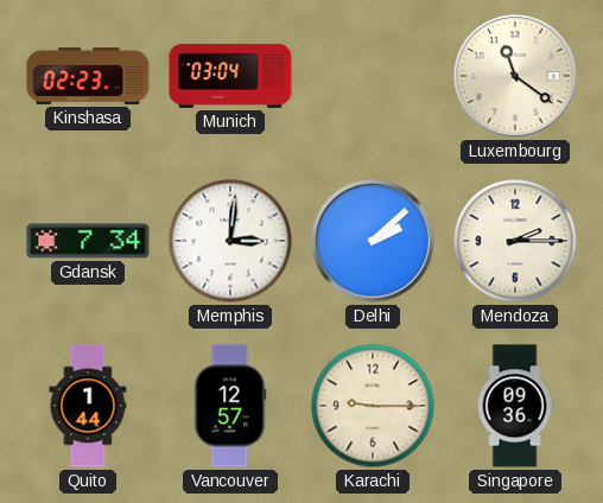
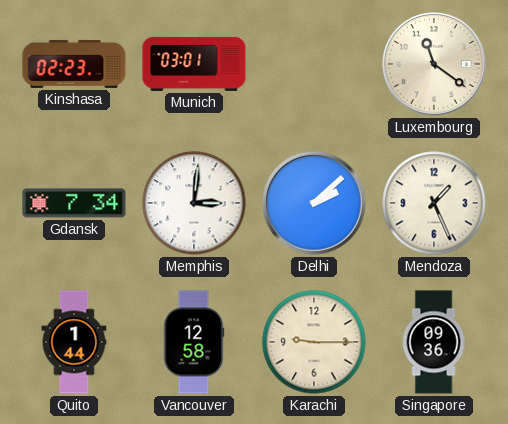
Munich: 03:04 -> 03:01 (194, 64)
Mendoza: 2:15 -> 1:26 (434, 203)
Vancouver: 12:57 -> 12:58 (194, 342)
